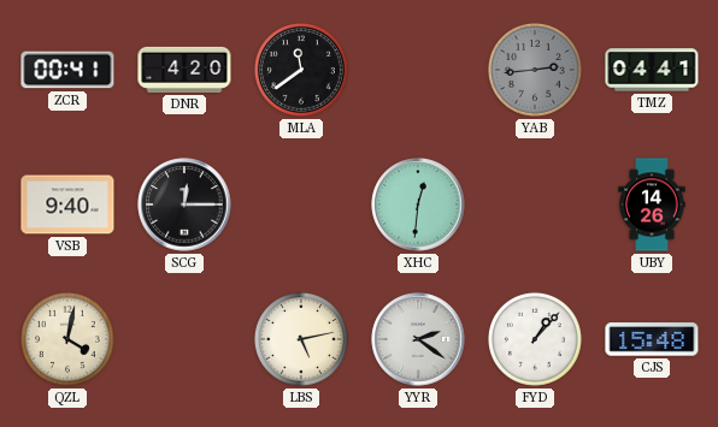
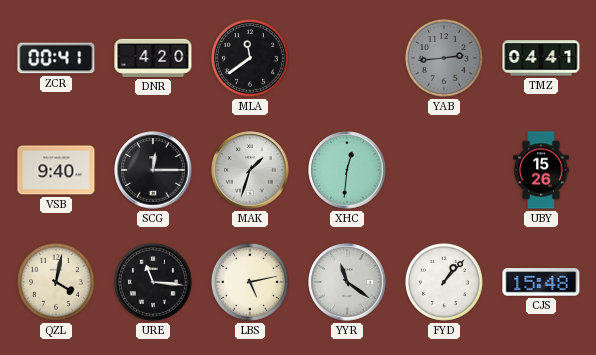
MAK: none -> 1:33 (250, 170)
UBY: 14:26 -> 15:26 (541, 170)
URE: none -> 11:16 (153, 282)
YYR: 2:21 -> 11:21 (347, 282)
